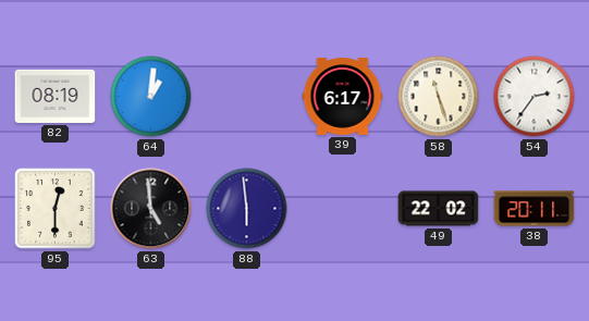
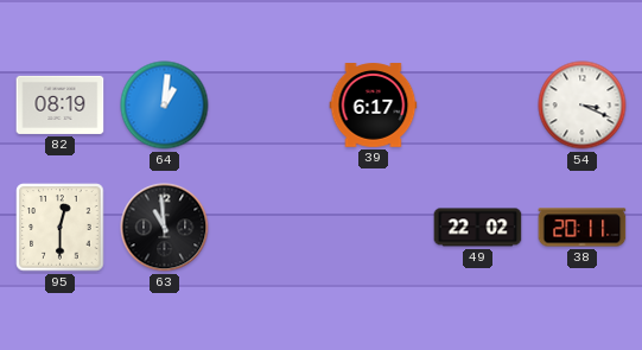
58: 11:27 -> none (439, 97)
54: 2:36 -> 3:19 (583, 106)
63: 4:59 -> 10:59 (165, 228)
88: 5:59 -> none (247, 209)
